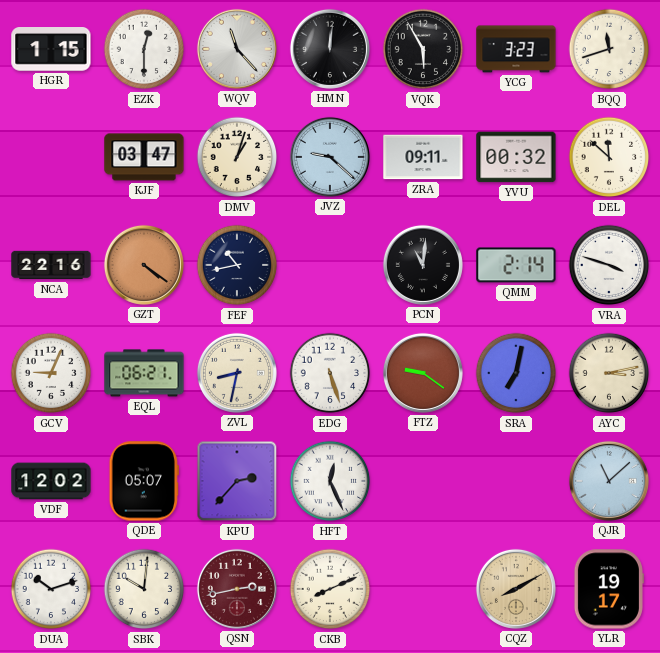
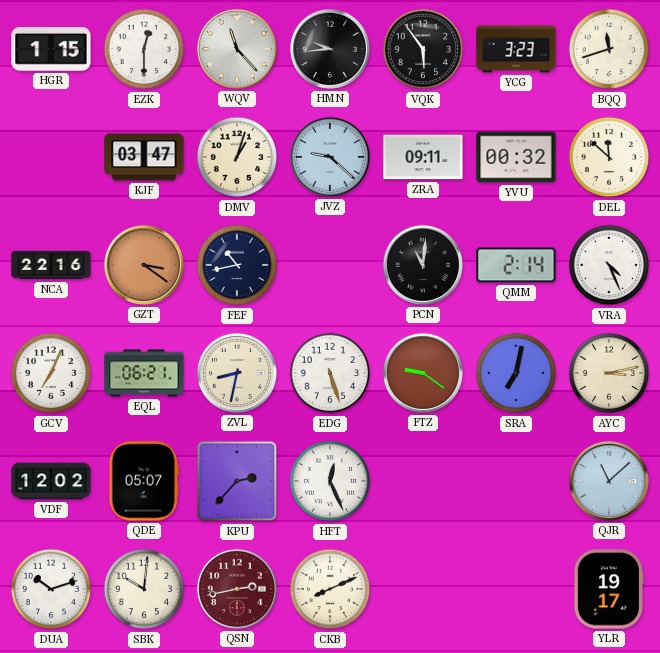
HMN: 12:01 -> 9:44 (330, 49)
VQK: 5:55 -> 5:54 (423, 49)
GZT: 4:21 -> 3:21 (144, 265)
VRA: 3:48 -> 4:26 (609, 265)
GCV: 9:04 -> 7:04 (51, 373)
CQZ: 8:10 -> none (516, 589)
